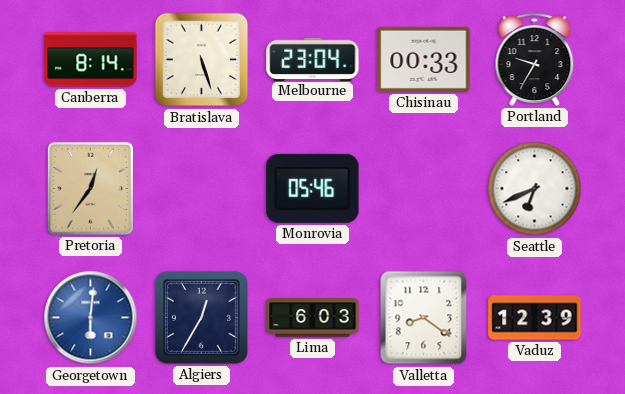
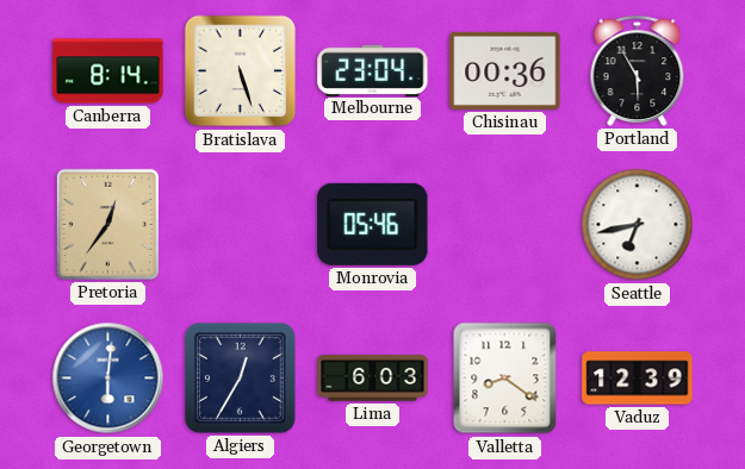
Chisinau: 00:33 -> 00:36 (505, 70)
Portland: 9:35 -> 5:55 (638, 70)
Seattle: 6:41 -> 6:43 (638, 225)
